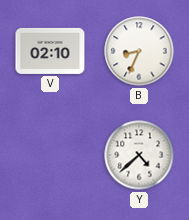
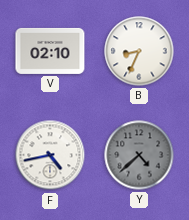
F: none -> 4:43 (50, 155)
Y dial: white -> grey (139, 155)
